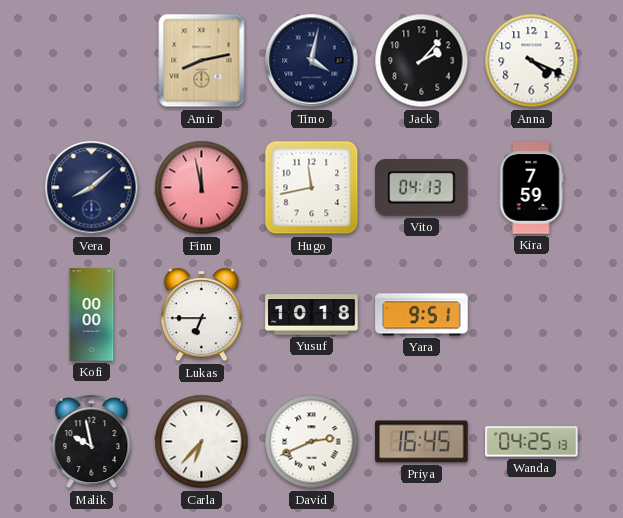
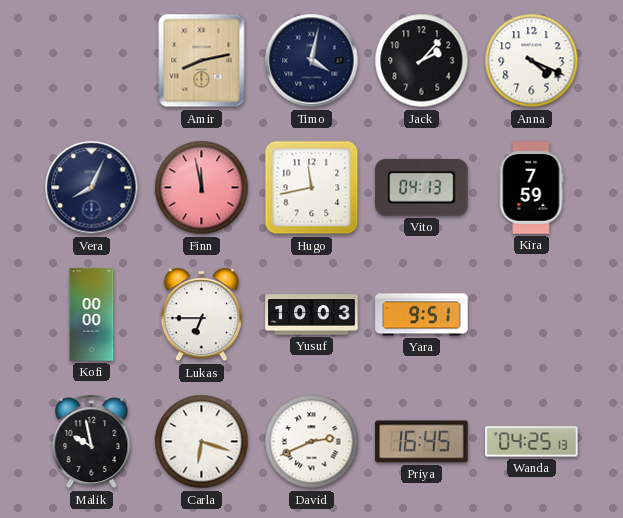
Vera: 8:08 -> 8:04 (92, 188)
Yusuf: 10:18 -> 10:03 (312, 315)
Carla: 6:37 -> 6:18 (202, 442)
